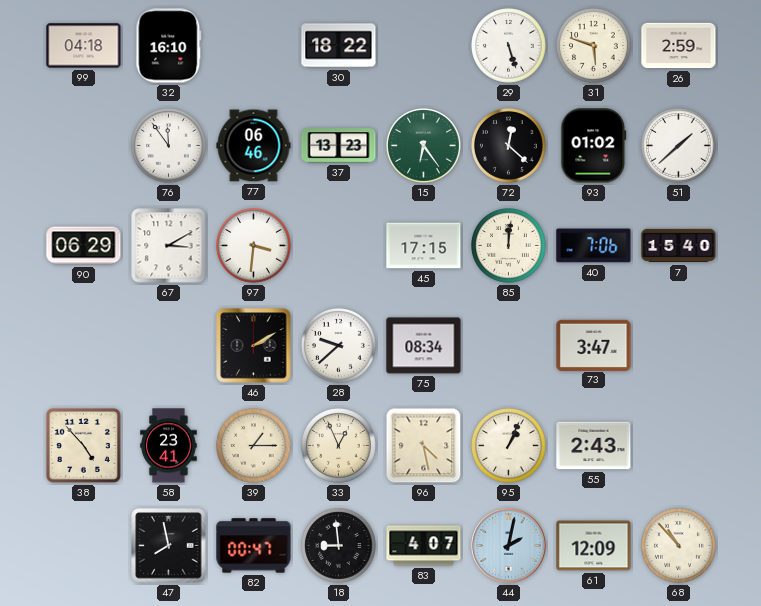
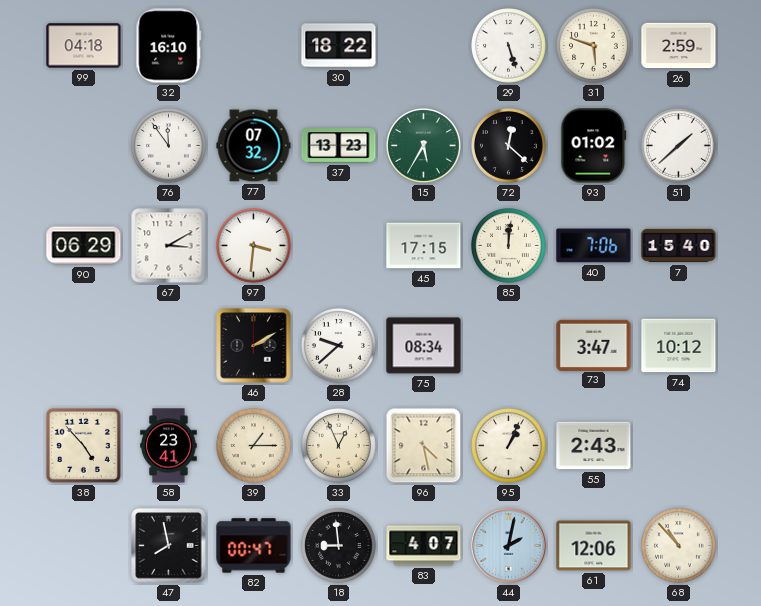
77: 06:46 -> 07:32 (254, 146)
15: 6:24 -> 5:35 (424, 146)
74: none -> 10:12 (679, 346)
61: 12:09 -> 12:06 (594, 546)
